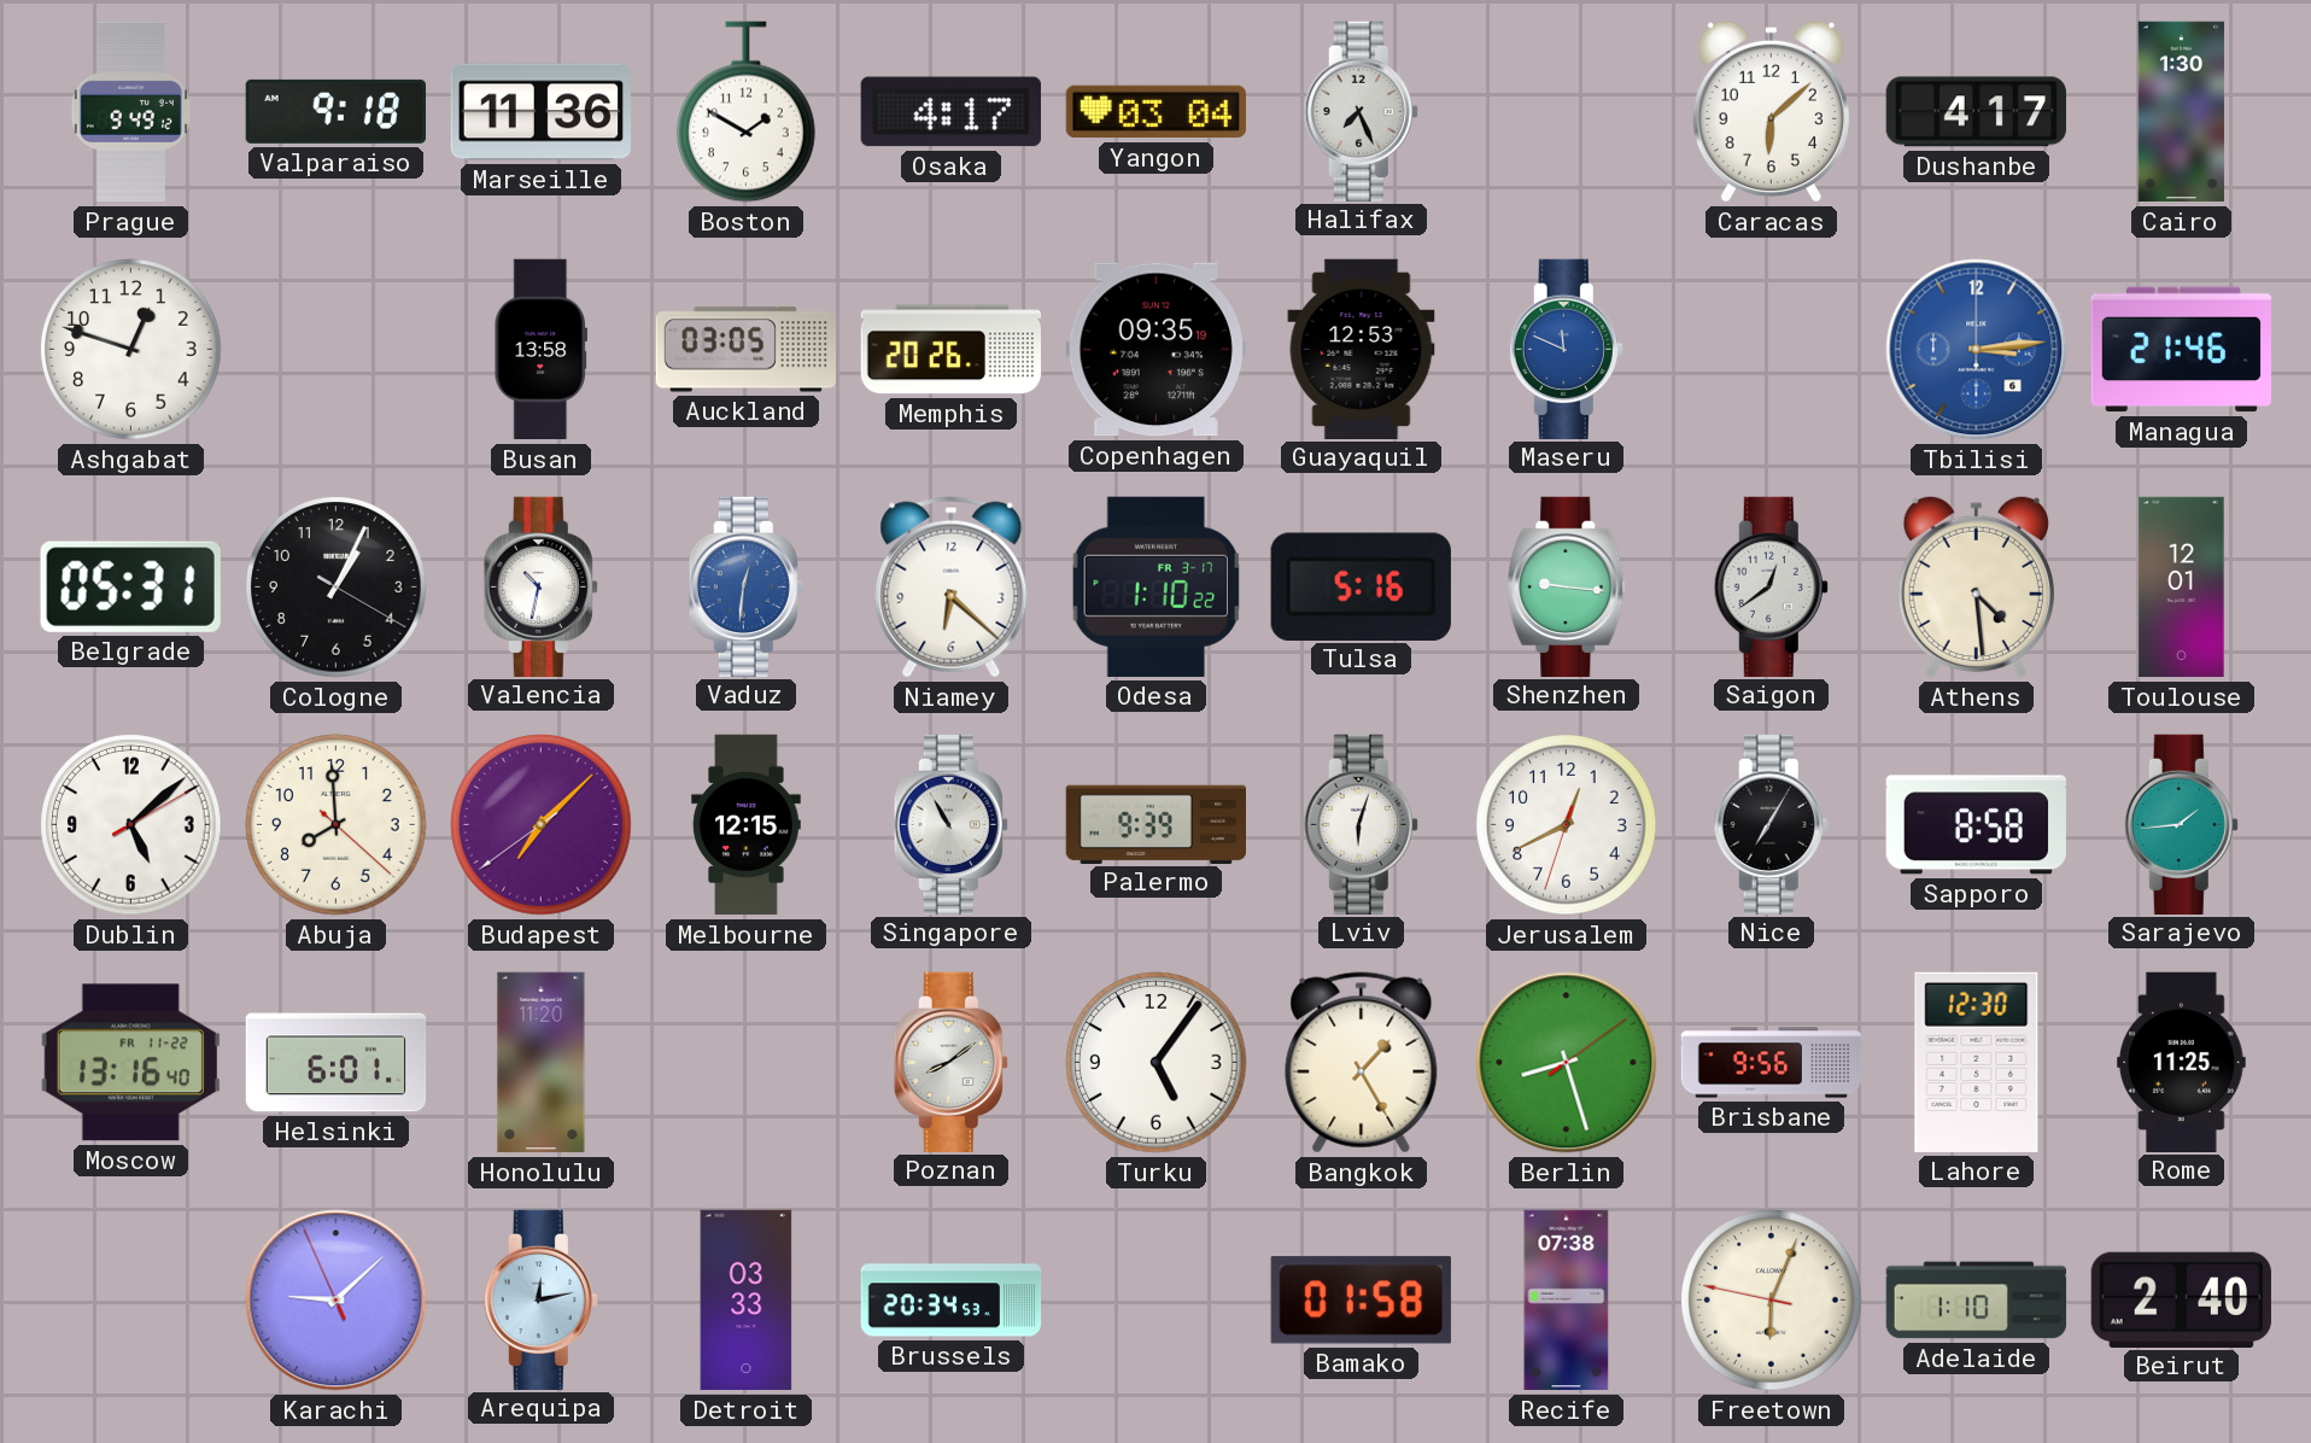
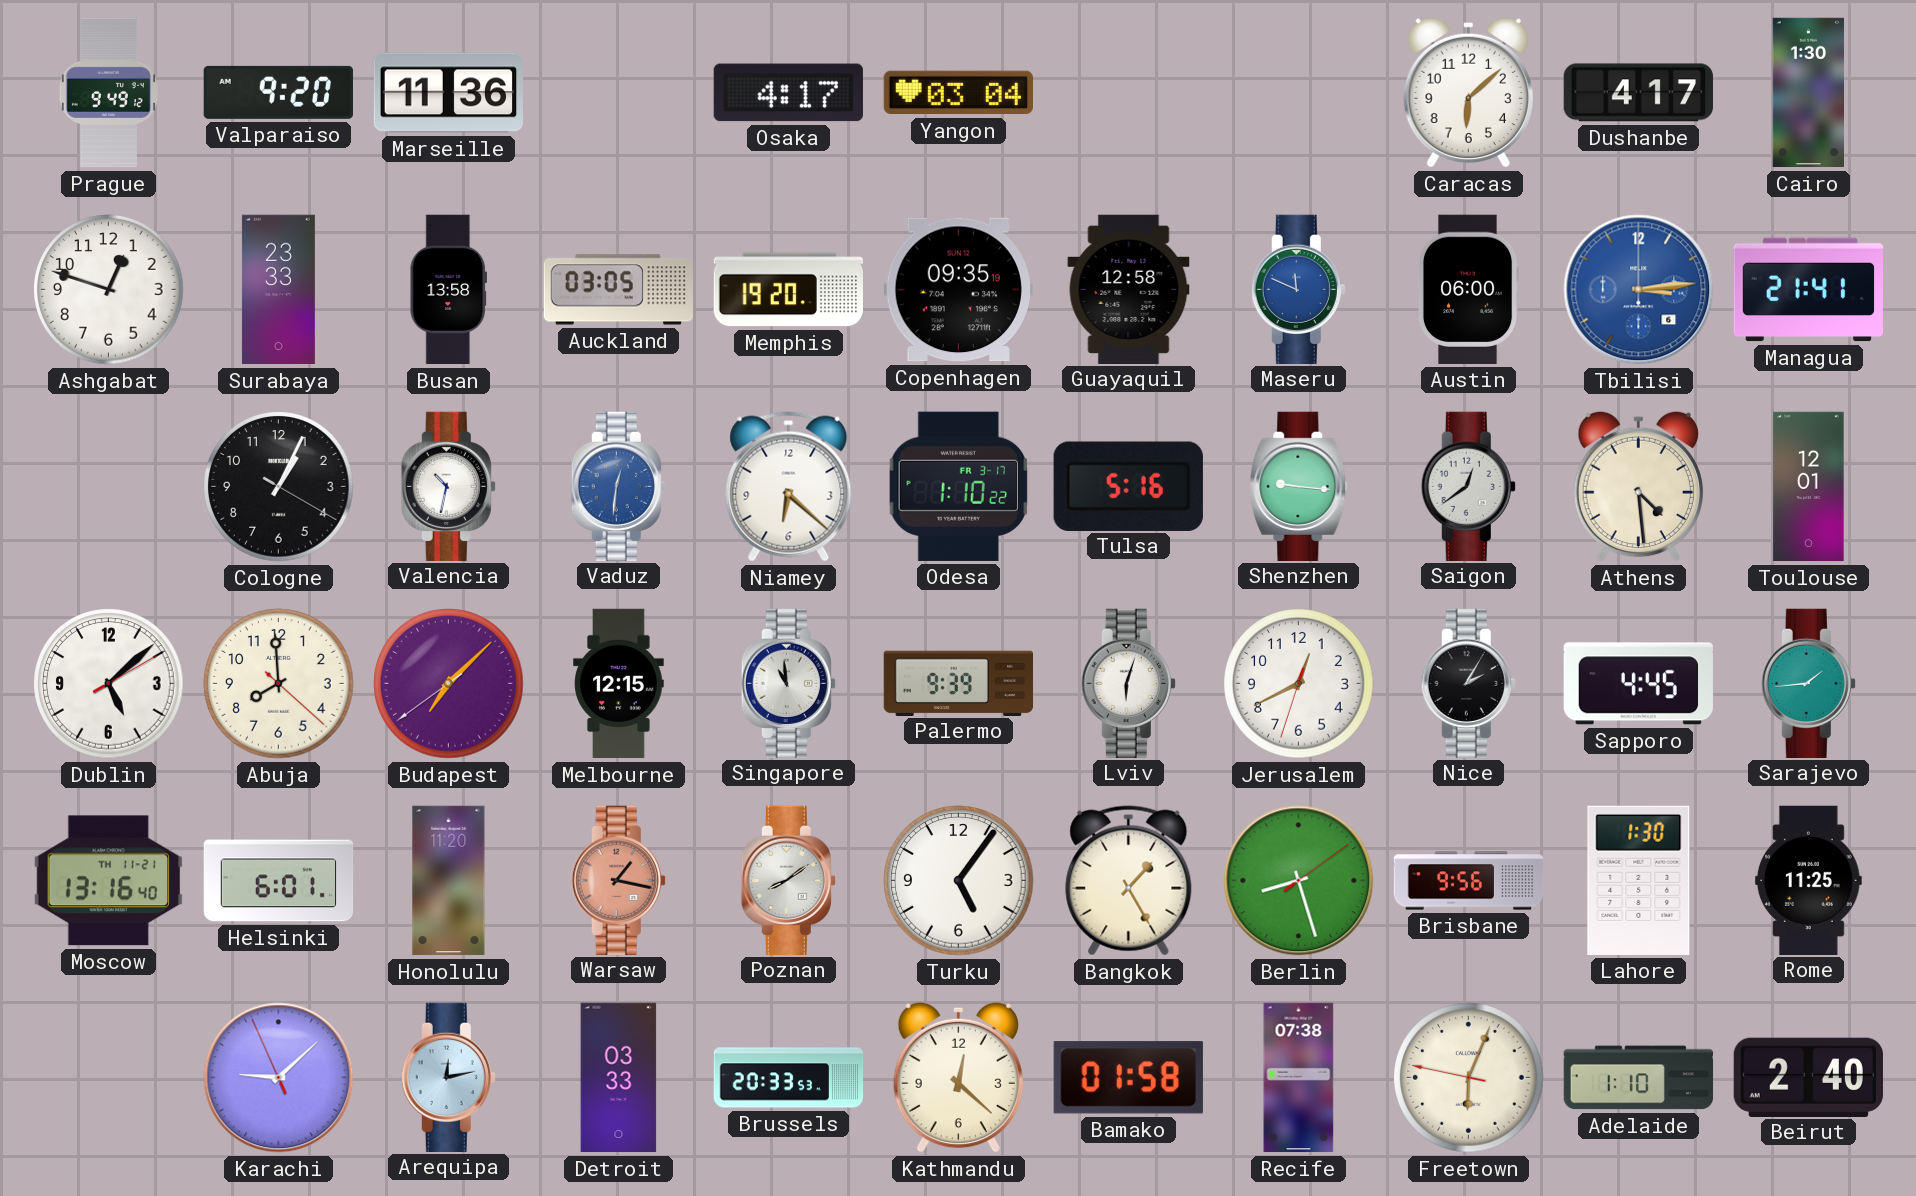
Valparaiso: 9:18 -> 9:20 (278, 92)
Boston: 1:50 -> none (747, 112)
Halifax: 7:26 -> none (1361, 111)
Surabaya: none -> 23:33 (278, 290)
Memphis: 20:26 -> 19:20 (788, 290)
Guayaquil: 12:53 -> 12:58 (1129, 289)
Austin: none -> 06:00 (1468, 289)
Managua: 21:46 -> 21:41 (1809, 290)
Belgrade: 05:31 -> none (130, 586)
Singapore: 10:55 -> 10:59 (788, 683)
Nice: 7:05 -> 2:05 (1468, 683)
Sapporo: 8:58 -> 4:45 (1638, 684)
Moscow date: FR 11-22 -> TH 11-21 (108, 881)
Warsaw: none -> 1:17 (618, 880)
Lahore: 12:30 -> 1:30 (1639, 880)
Brussels: 20:34 -> 20:33 (789, 1078)
Kathmandu: none -> 12:22 (958, 1077)
